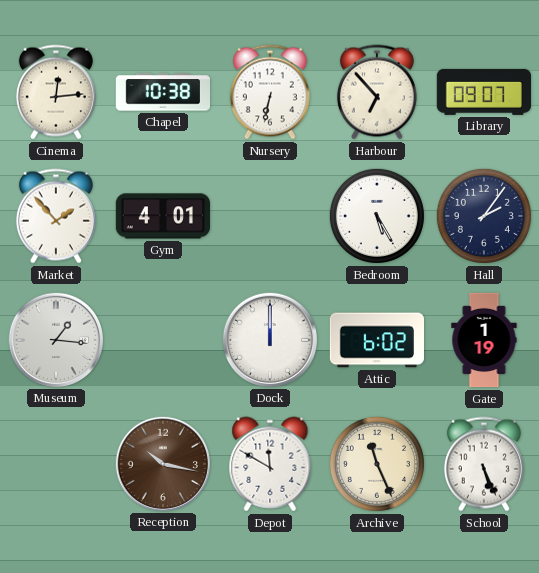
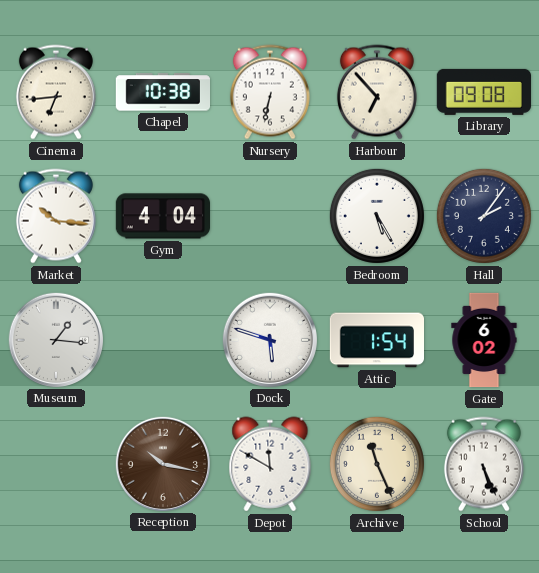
Cinema: 12:14 -> 6:44 (56, 92)
Library: 09:07 -> 09:08 (483, 92)
Market: 1:53 -> 10:16 (56, 216)
Gym: 4:01 -> 4:04 (162, 216)
Dock: 12:00 -> 5:48 (269, 339)
Attic: 6:02 -> 1:54 (376, 340)
Gate: 1:19 -> 6:02 (484, 340)
